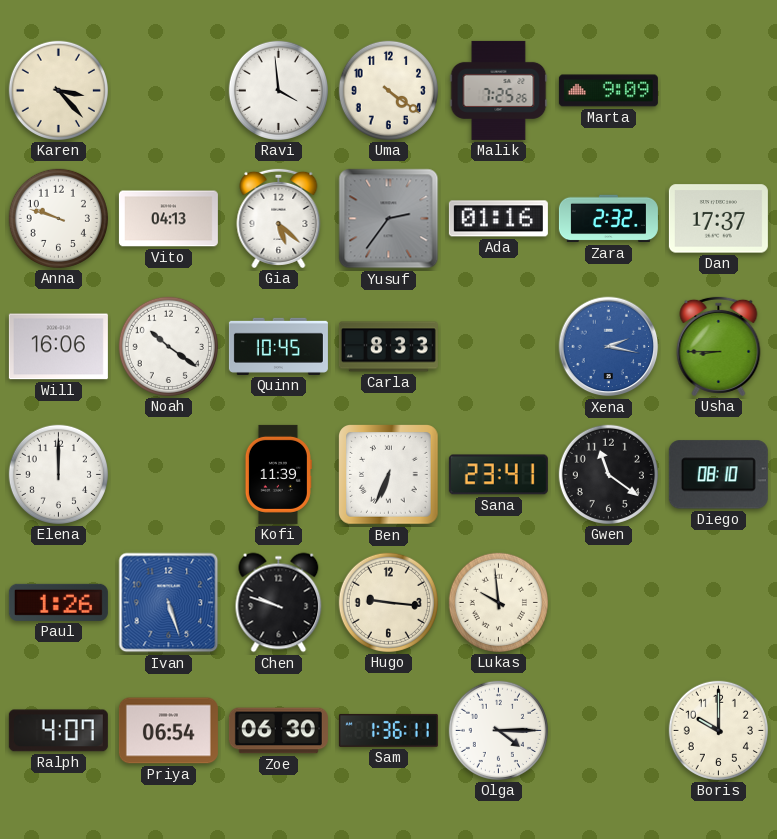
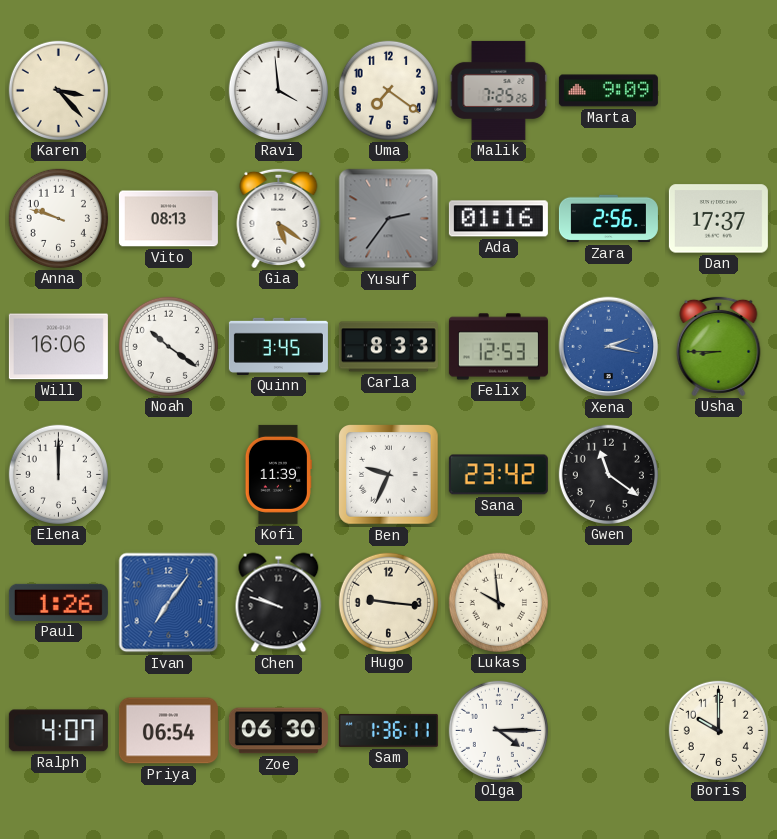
Uma: 4:21 -> 7:21 (388, 90)
Vito: 04:13 -> 08:13 (168, 219)
Gia: 5:22 -> 5:21 (279, 218)
Zara: 2:32 -> 2:56 (608, 219)
Quinn: 10:45 -> 3:45 (278, 346)
Felix: none -> 12:53 (498, 347)
Ben: 6:34 -> 9:34 (389, 475)
Sana: 23:41 -> 23:42 (498, 475)
Diego: 08:10 -> none (718, 475)
Ivan: 5:27 -> 7:06 (169, 603)
